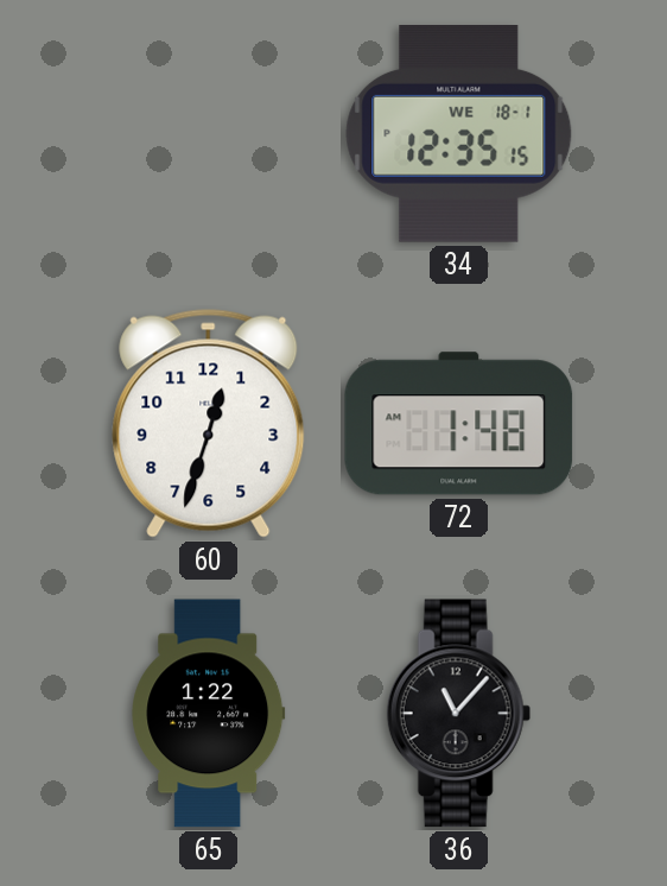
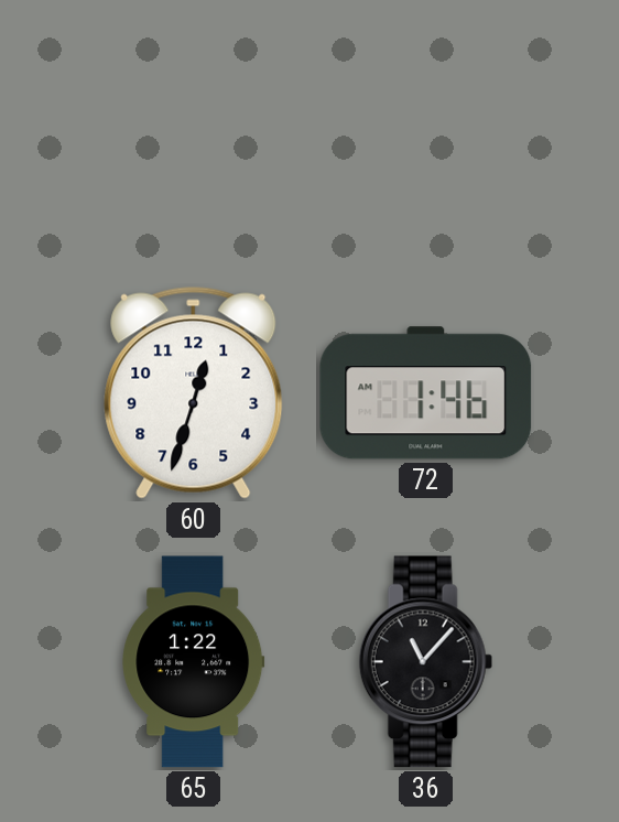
34: 12:35 -> none (459, 134)
72: 1:48 -> 1:46 (426, 393)
